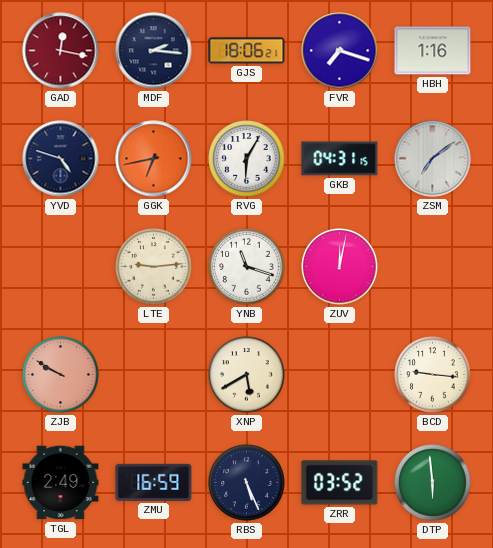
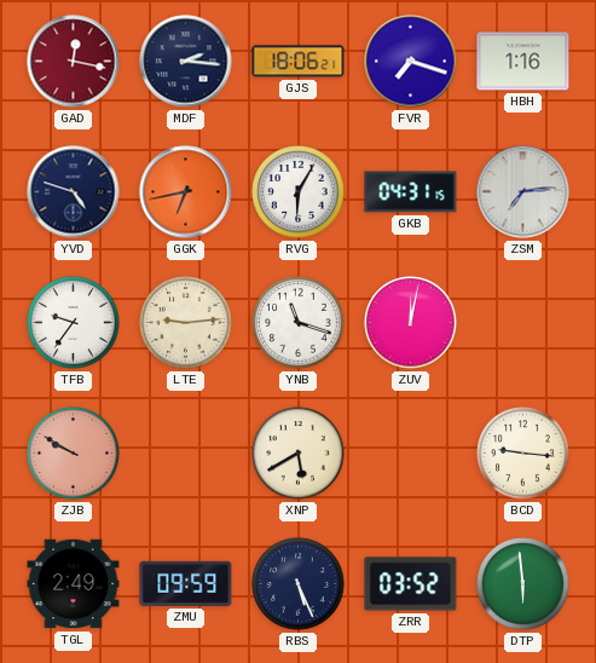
ZSM: 7:09 -> 7:14 (523, 192)
TFB: none -> 9:36 (74, 323)
ZMU: 16:59 -> 09:59 (186, 583)
